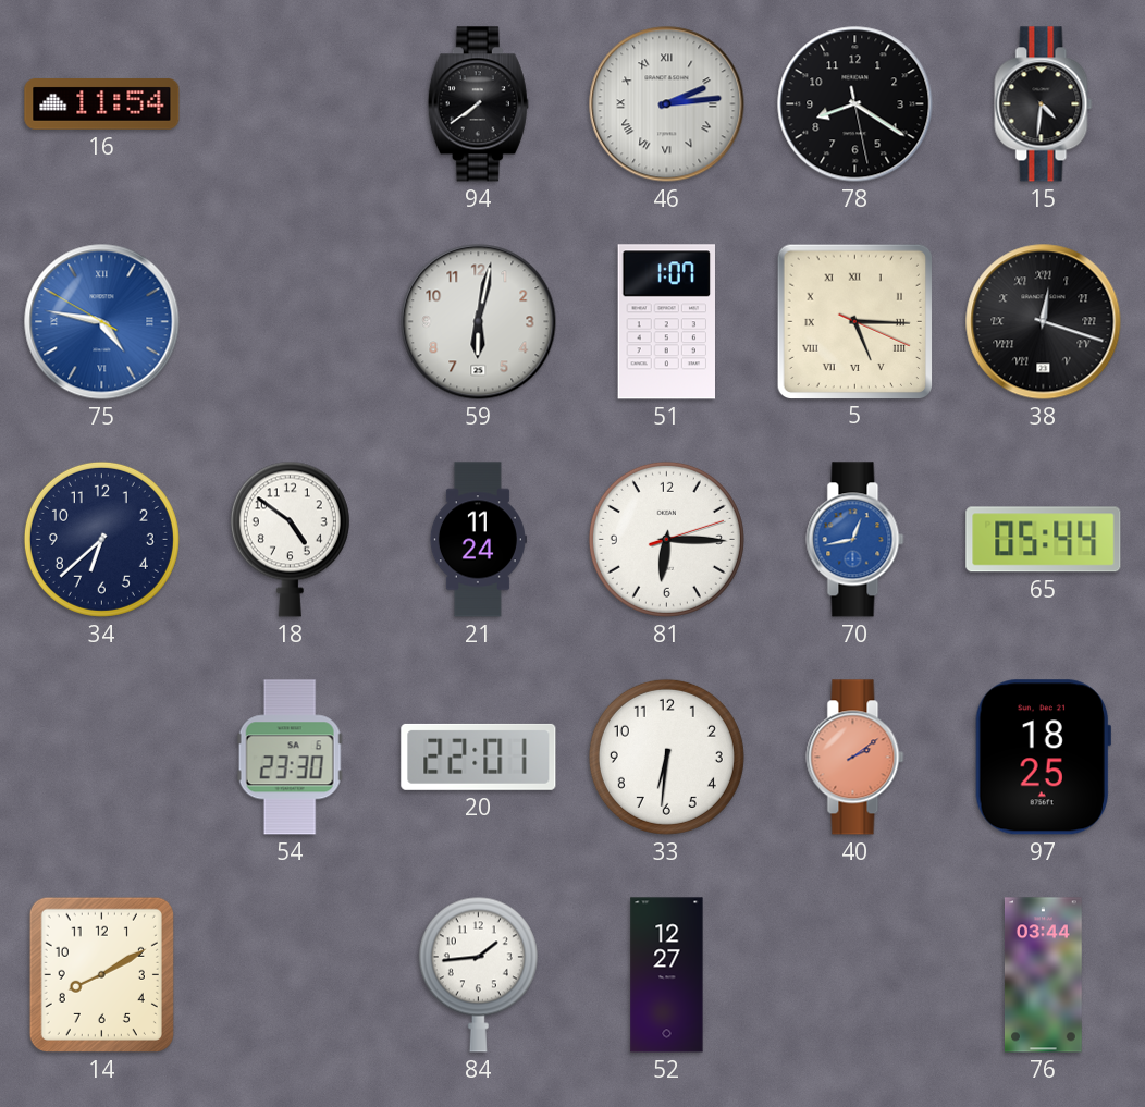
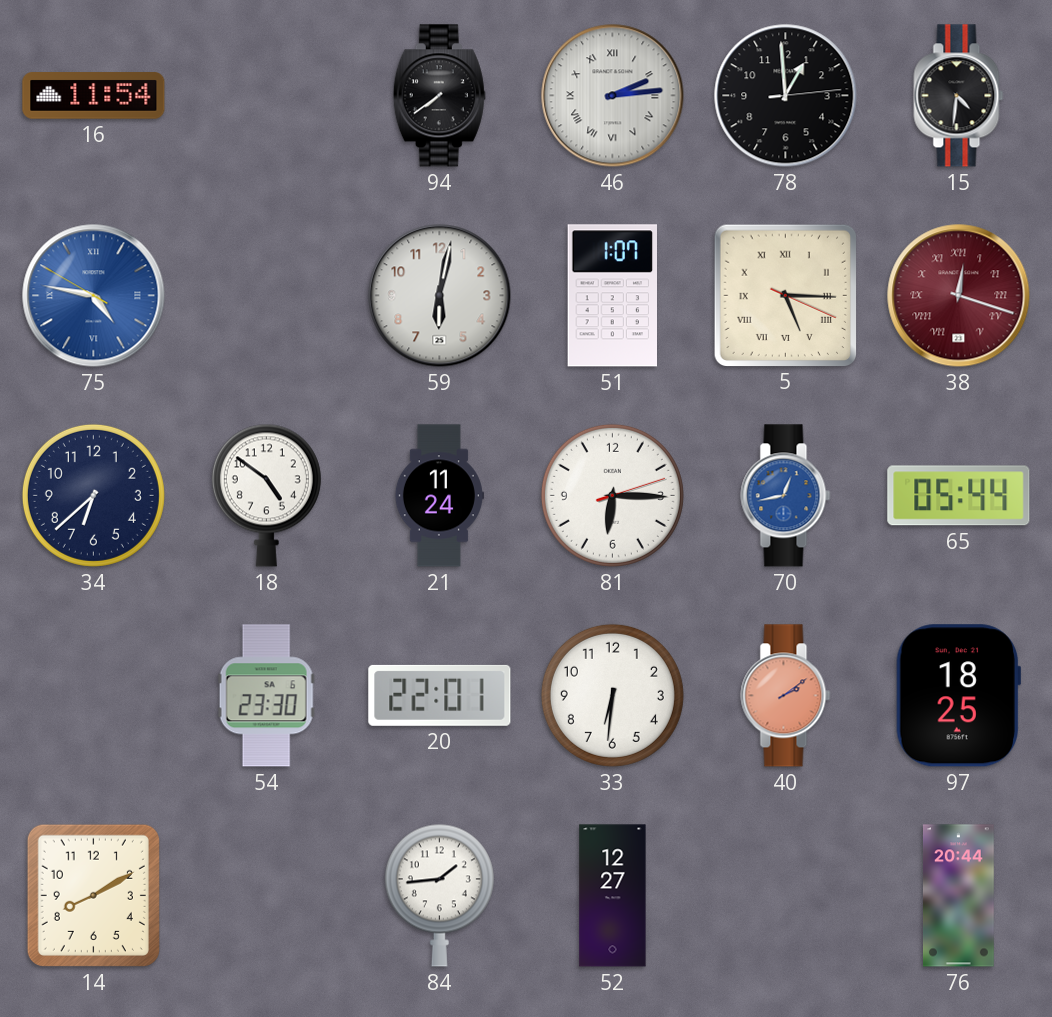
78: 8:20 -> 12:59 (786, 96)
38 dial: black -> burgundy (959, 296)
76: 03:44 -> 20:44 (958, 896)
